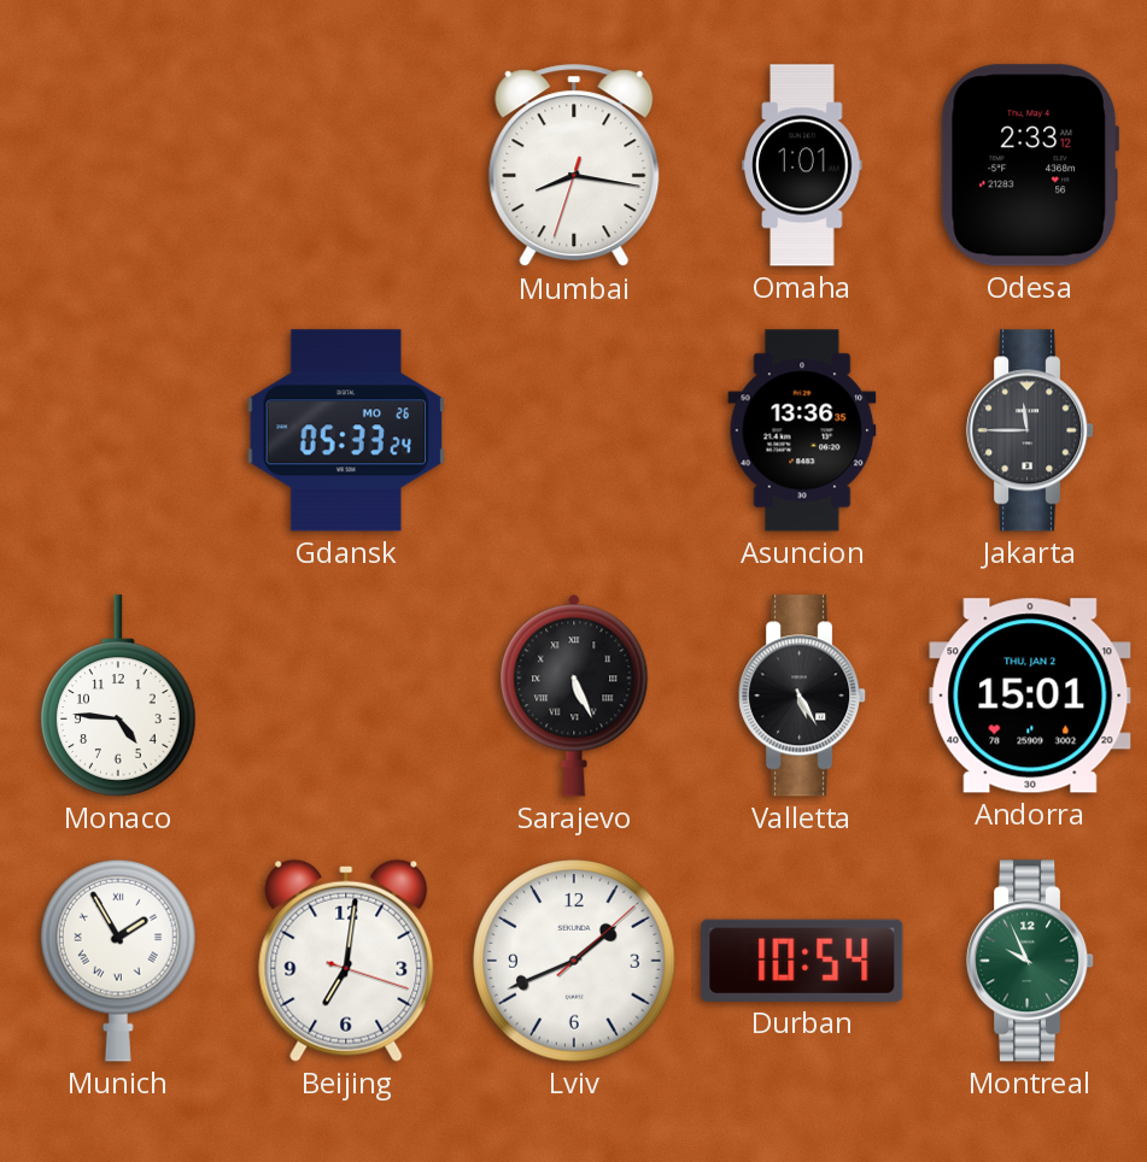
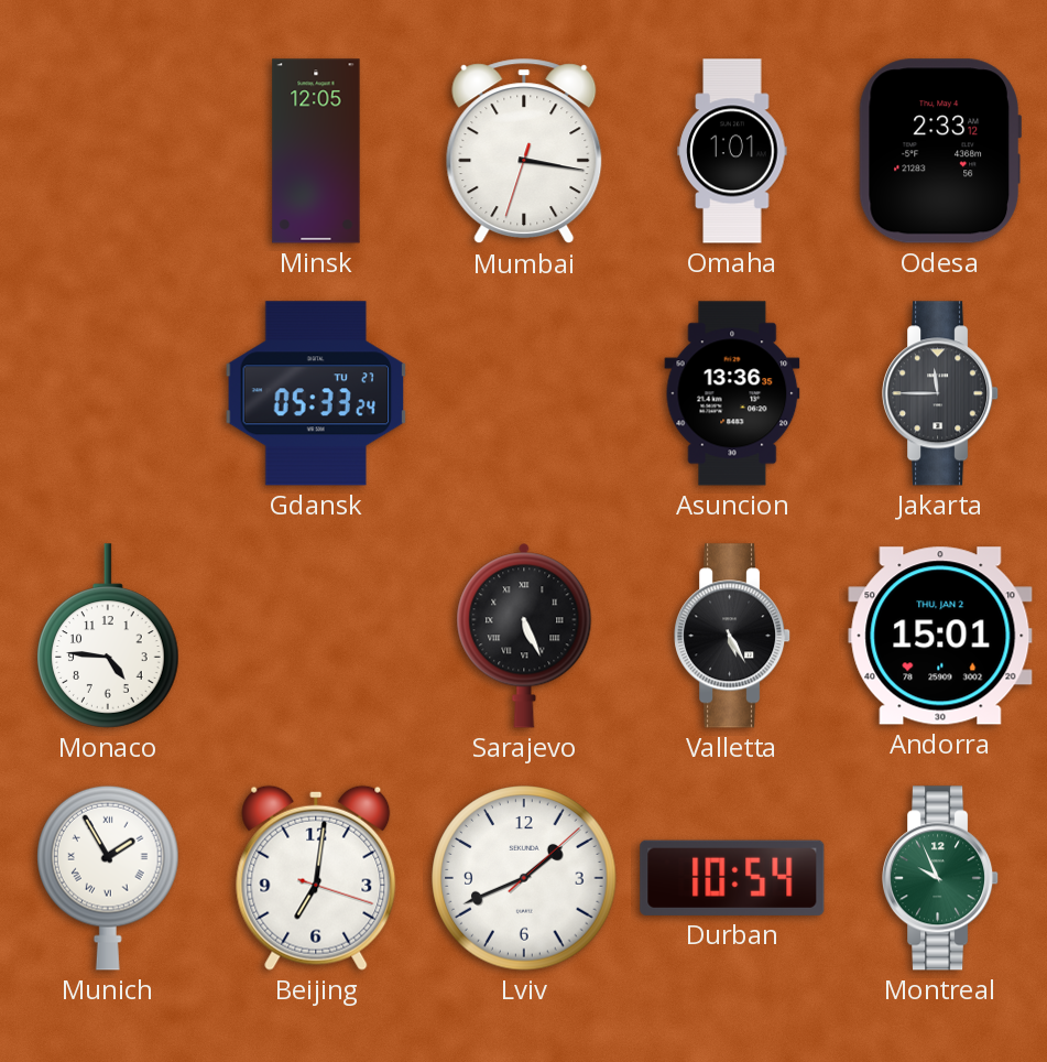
Minsk: none -> 12:05 (316, 151)
Mumbai: 8:16 -> 3:16 (524, 152)
Gdansk date: MO 26 -> TU 27 (316, 393)
